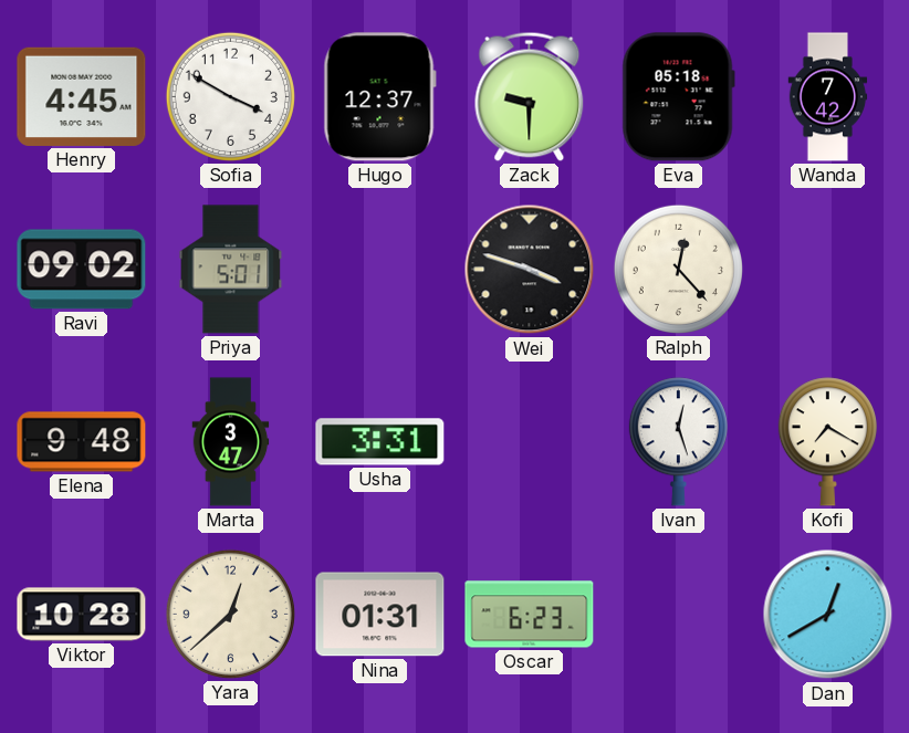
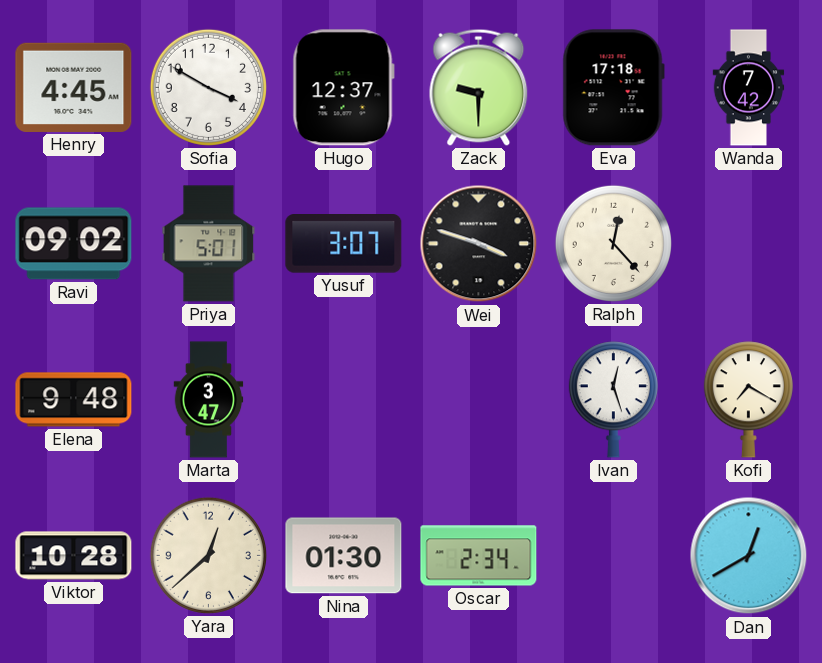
Eva: 05:18 -> 17:18 (613, 88)
Yusuf: none -> 3:07 (344, 244)
Usha: 3:31 -> none (380, 442)
Nina: 01:31 -> 01:30 (344, 556)
Oscar: 6:23 -> 2:34 (479, 556)
